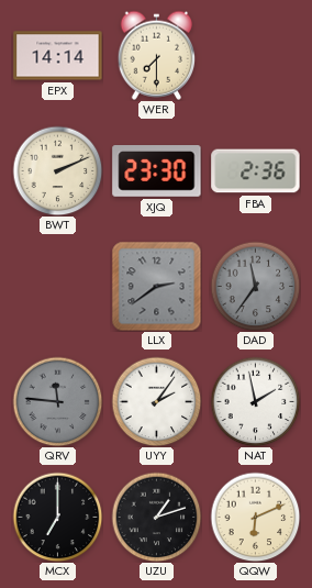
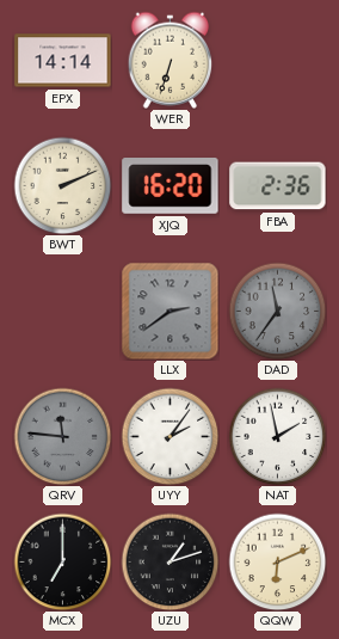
WER: 7:30 -> 6:33 (171, 60)
XJQ: 23:30 -> 16:20 (171, 186)
